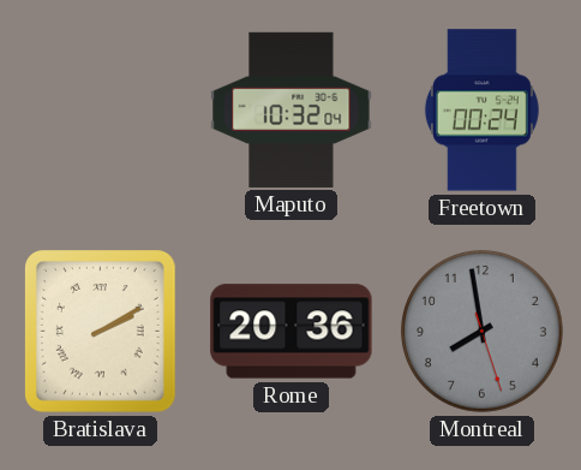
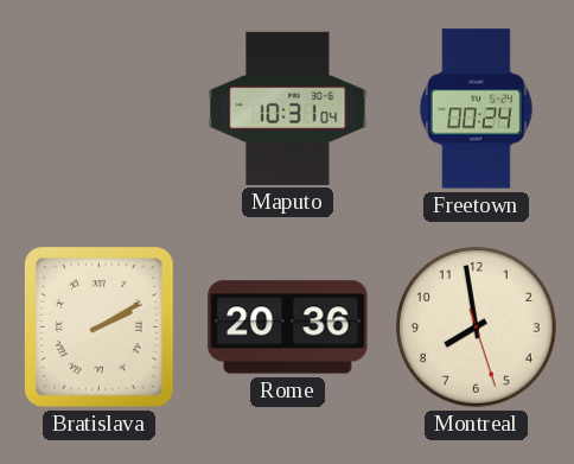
Maputo: 10:32 -> 10:31 (288, 108)
Montreal dial: grey -> cream (476, 326)
